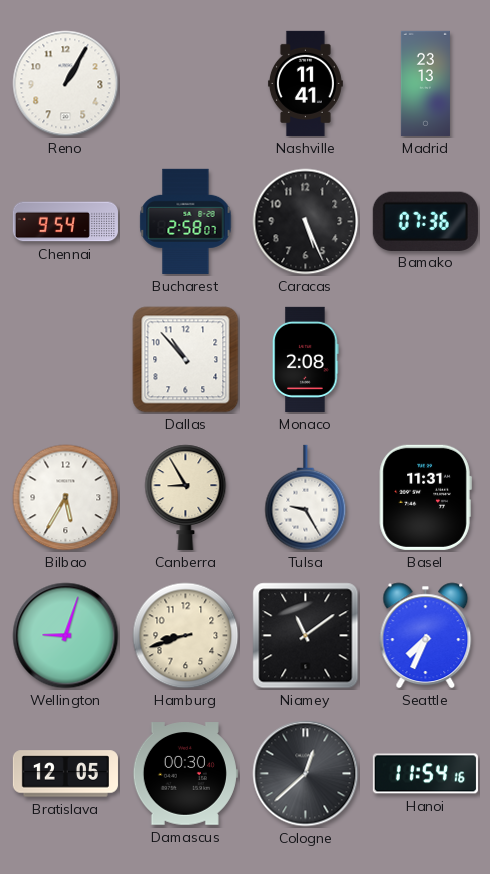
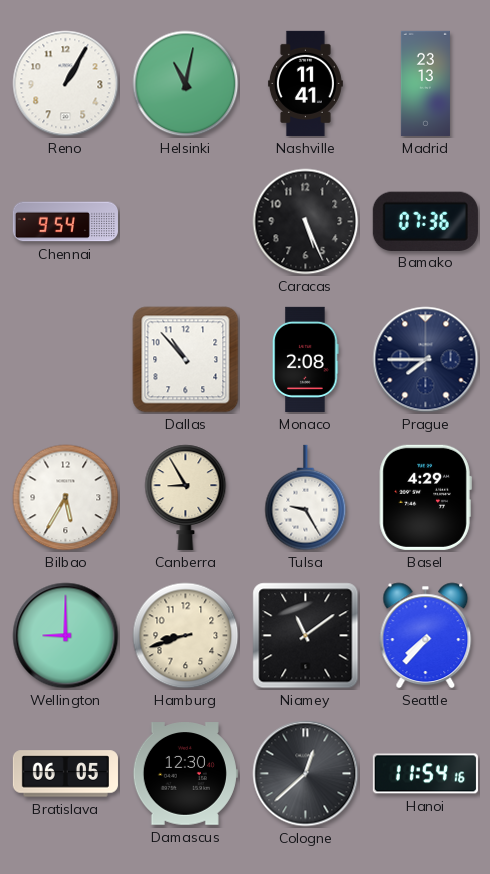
Helsinki: none -> 11:02 (186, 84)
Bucharest: 2:58 -> none (186, 221)
Prague: none -> 7:45 (426, 360)
Basel: 11:31 -> 4:29 (425, 497)
Wellington: 9:03 -> 9:00 (66, 636)
Seattle: 7:34 -> 7:37 (426, 636)
Bratislava: 12:05 -> 06:05 (65, 774)
Damascus: 00:30 -> 12:30 (185, 774)
